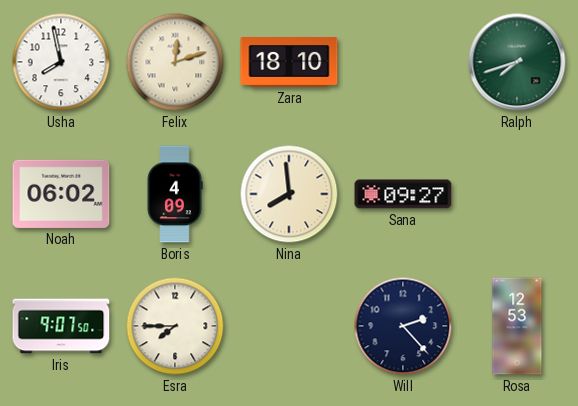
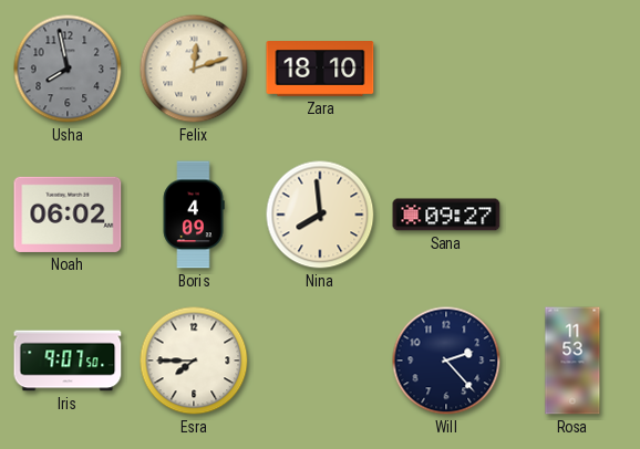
Usha dial: white -> grey (68, 69)
Ralph: 7:42 -> none (517, 62)
Rosa: 12:53 -> 11:53 (572, 361)
